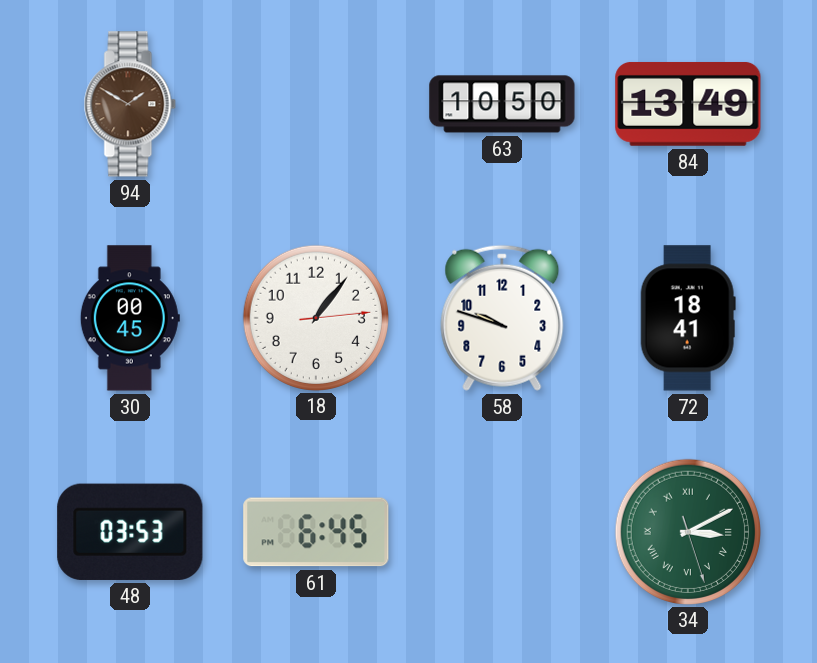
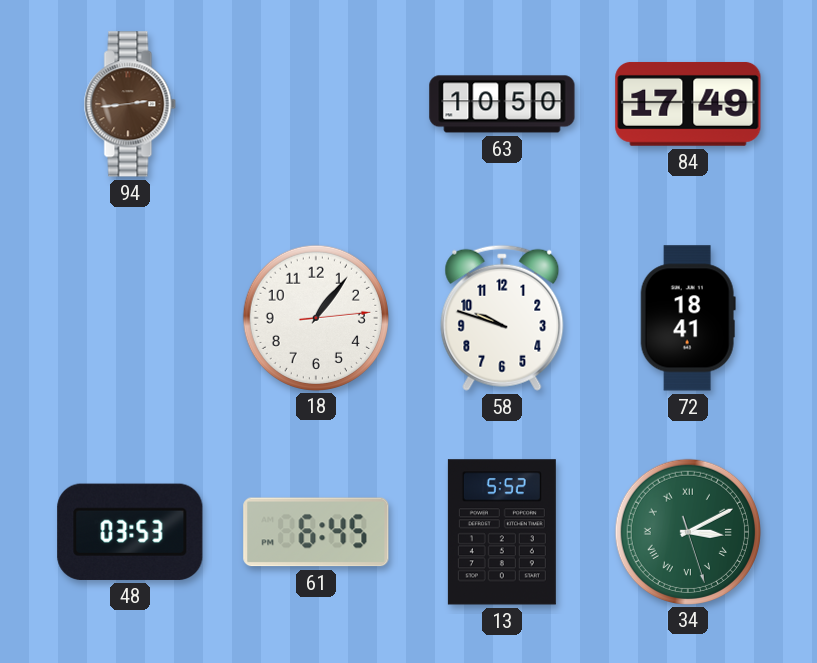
94: 1:50 -> 2:44 (130, 104)
84: 13:49 -> 17:49 (688, 104)
30: 00:45 -> none (130, 318)
13: none -> 5:52 (502, 532)
